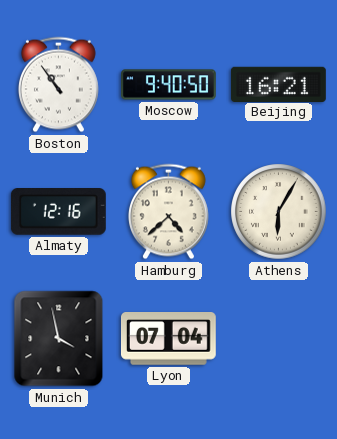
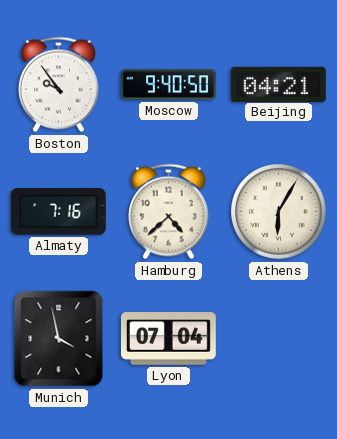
Boston: 10:54 -> 9:54 (58, 85)
Beijing: 16:21 -> 04:21 (278, 84)
Almaty: 12:16 -> 7:16 (58, 212)
